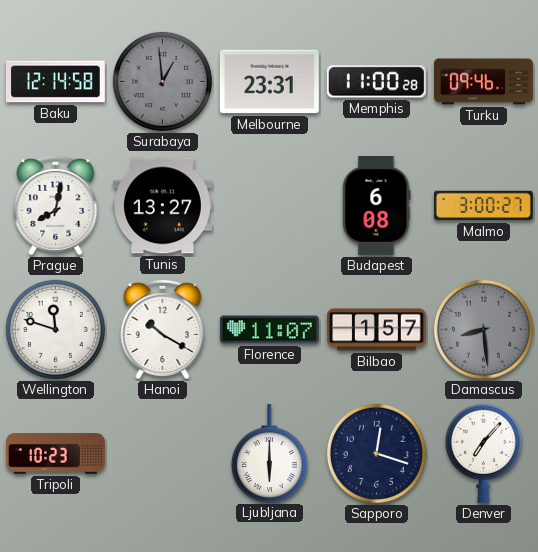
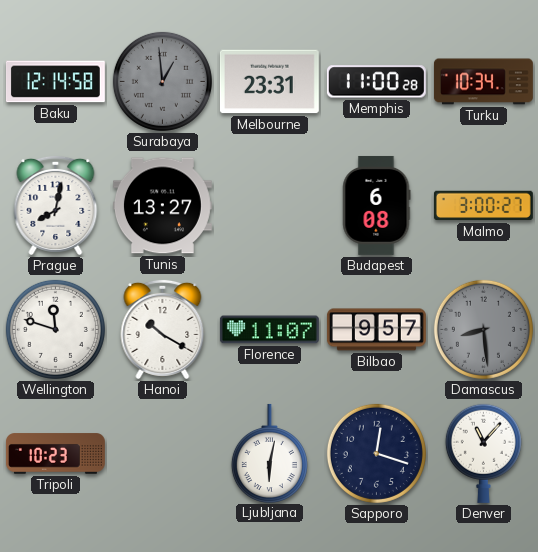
Turku: 09:46 -> 10:34 (483, 82)
Bilbao: 1:57 -> 9:57 (376, 330)
Ljubljana: 6:00 -> 6:02 (269, 453)
Denver: 7:07 -> 11:07 (483, 453)
